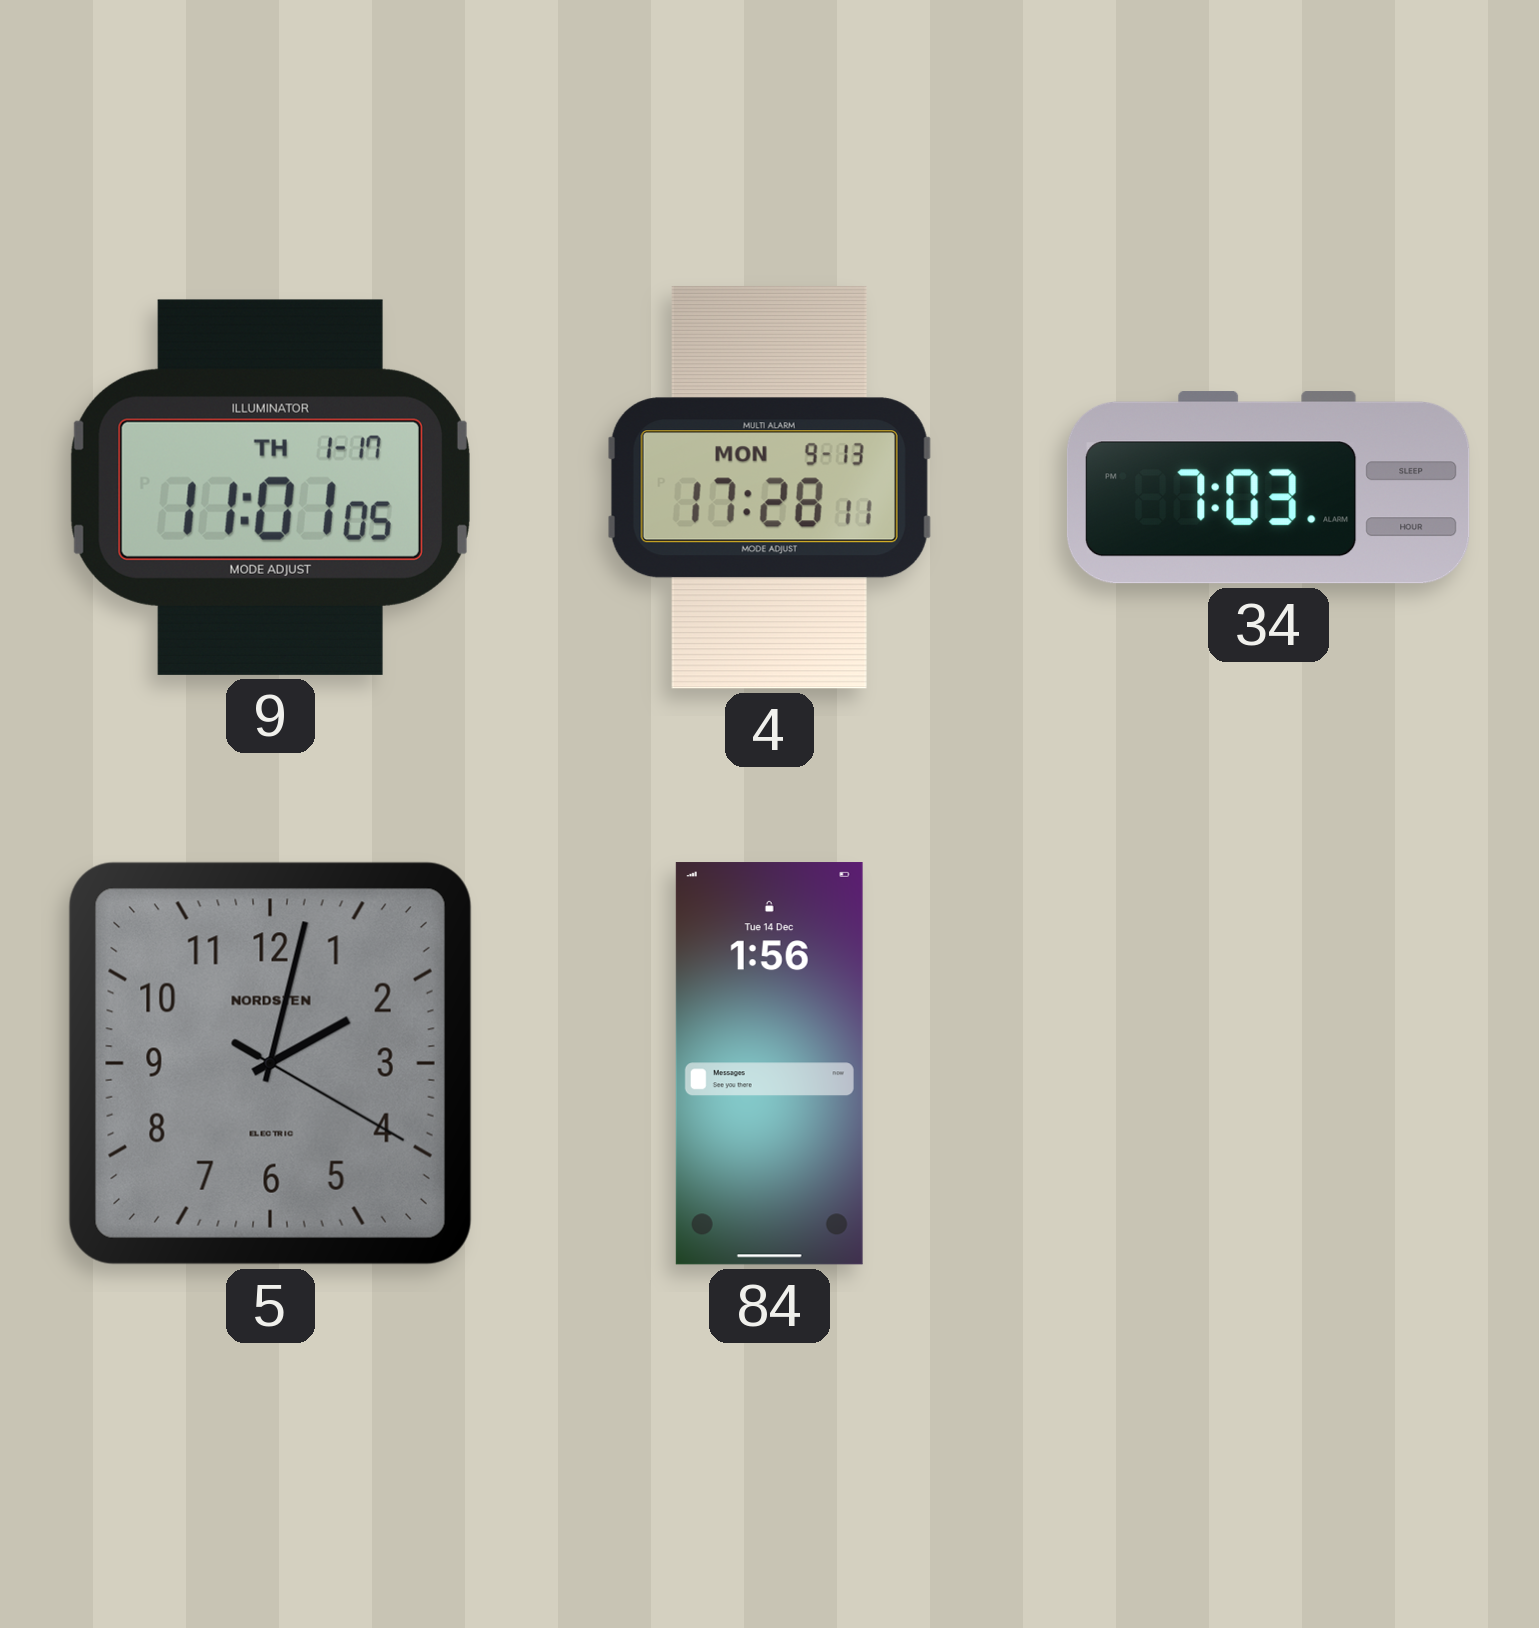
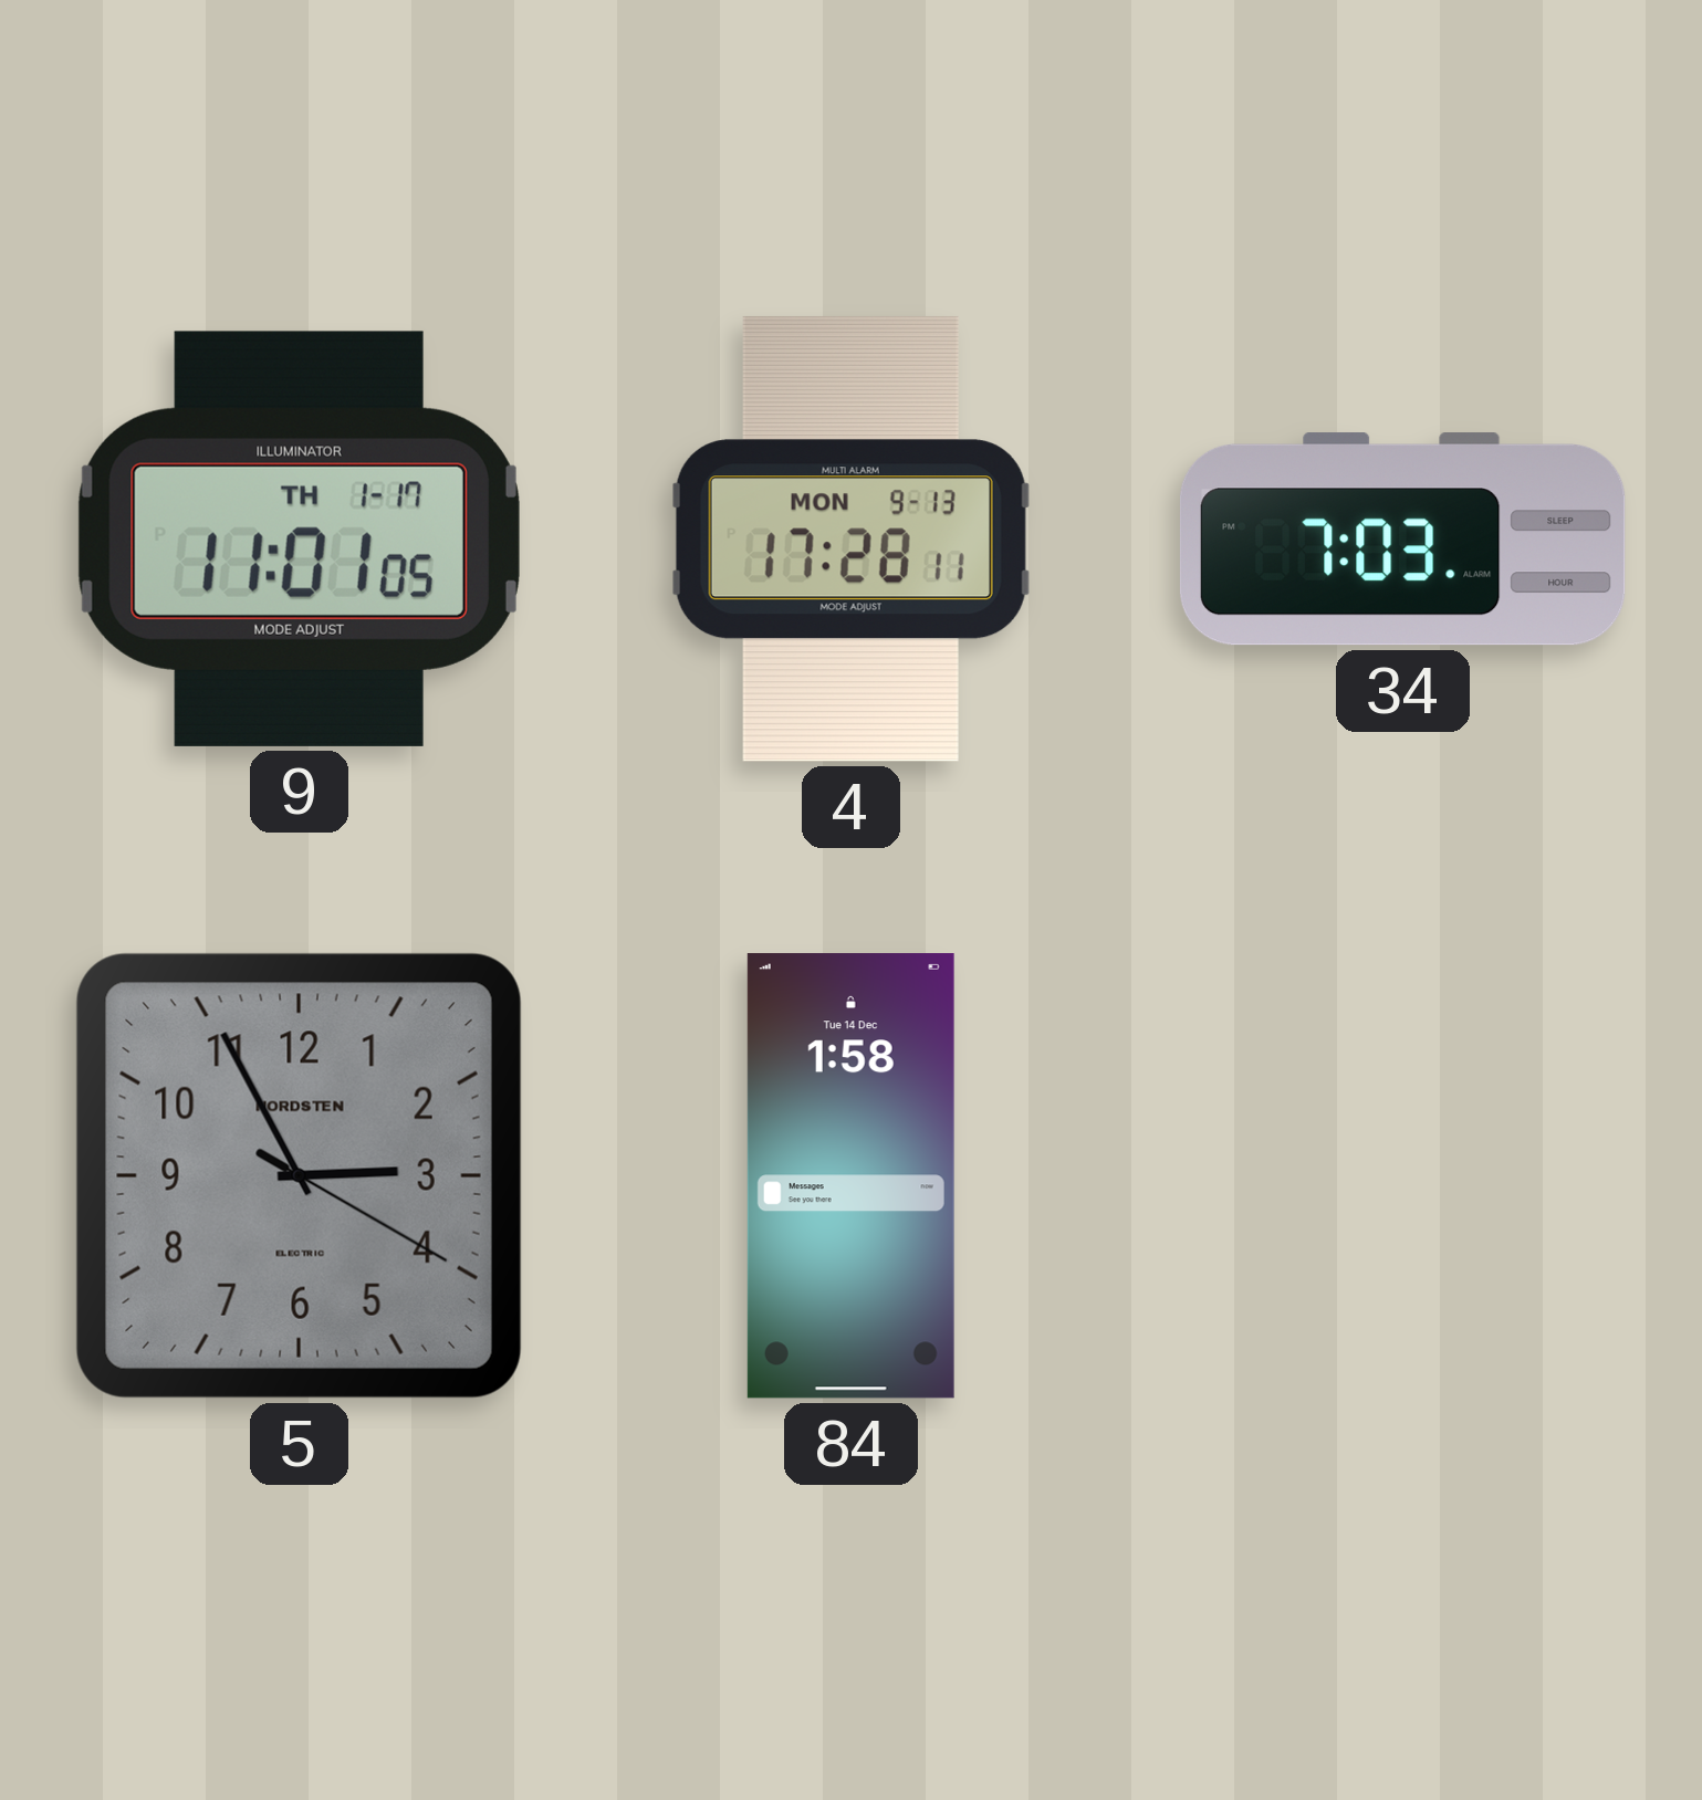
5: 2:02 -> 2:55 (299, 1175)
84: 1:56 -> 1:58 (850, 1176)
